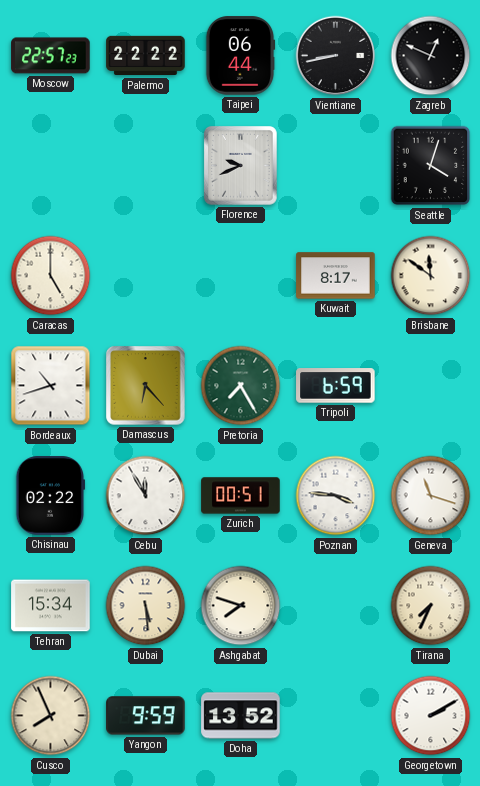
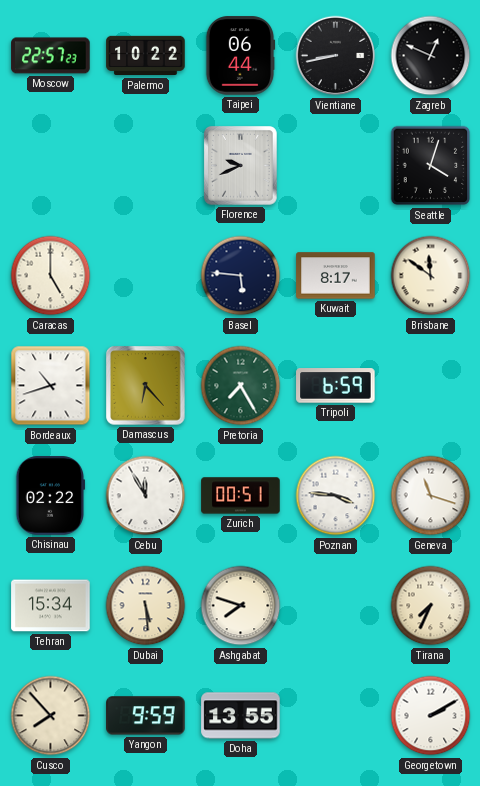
Palermo: 22:22 -> 10:22 (146, 56)
Basel: none -> 5:46 (241, 276)
Cusco: 7:56 -> 7:53 (51, 716)
Doha: 13:52 -> 13:55 (241, 716)
